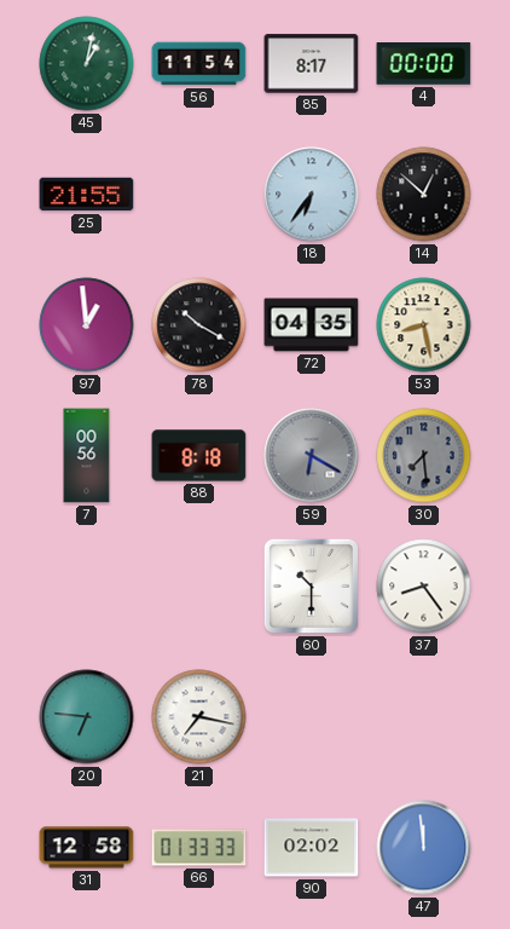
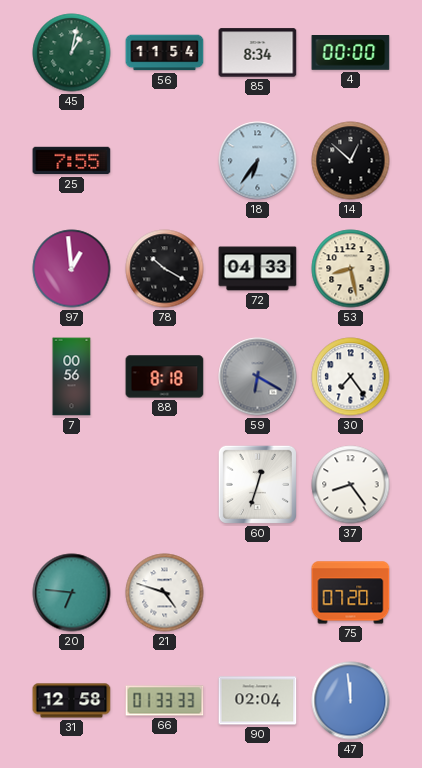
85: 8:17 -> 8:34 (258, 53)
25: 21:55 -> 7:55 (72, 161)
72: 04:35 -> 04:33 (258, 269)
30: 7:29 -> 7:24 (351, 377)
30 dial: grey -> white (351, 377)
60: 10:30 -> 12:33 (257, 484)
21: 7:17 -> 4:48 (165, 593)
75: none -> 07:20 (351, 593)
90: 02:02 -> 02:04 (258, 701)
